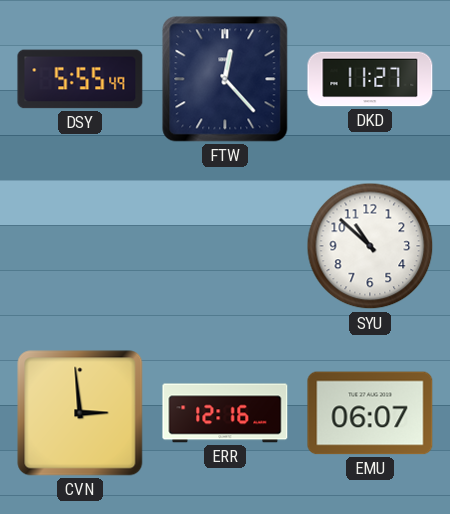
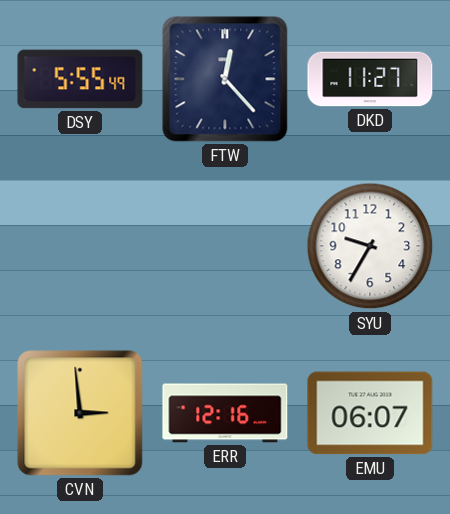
SYU: 10:52 -> 9:35 (370, 246)
